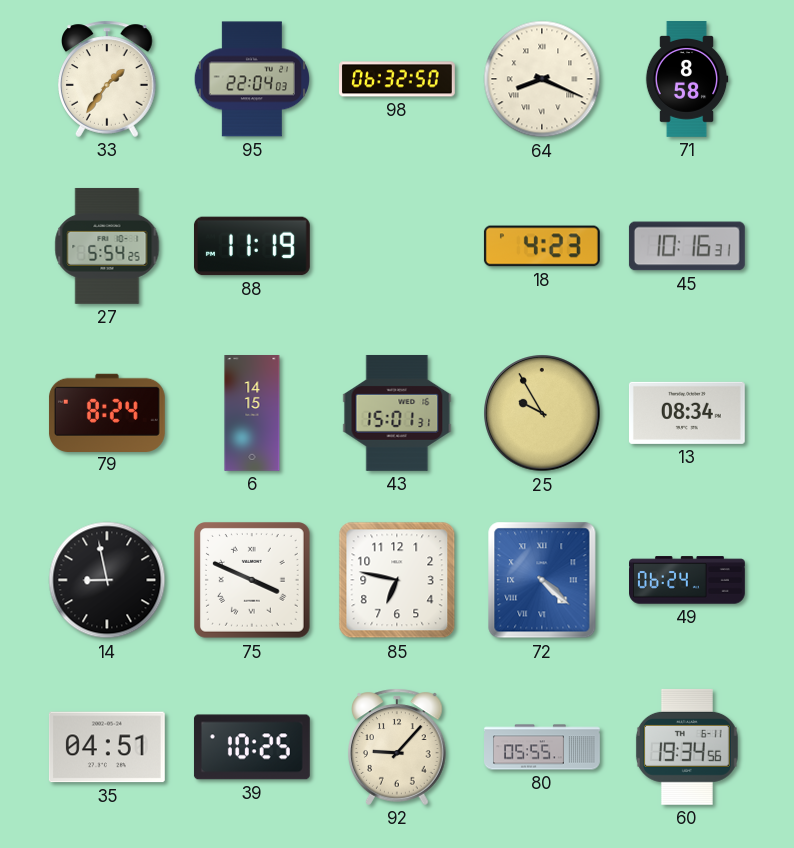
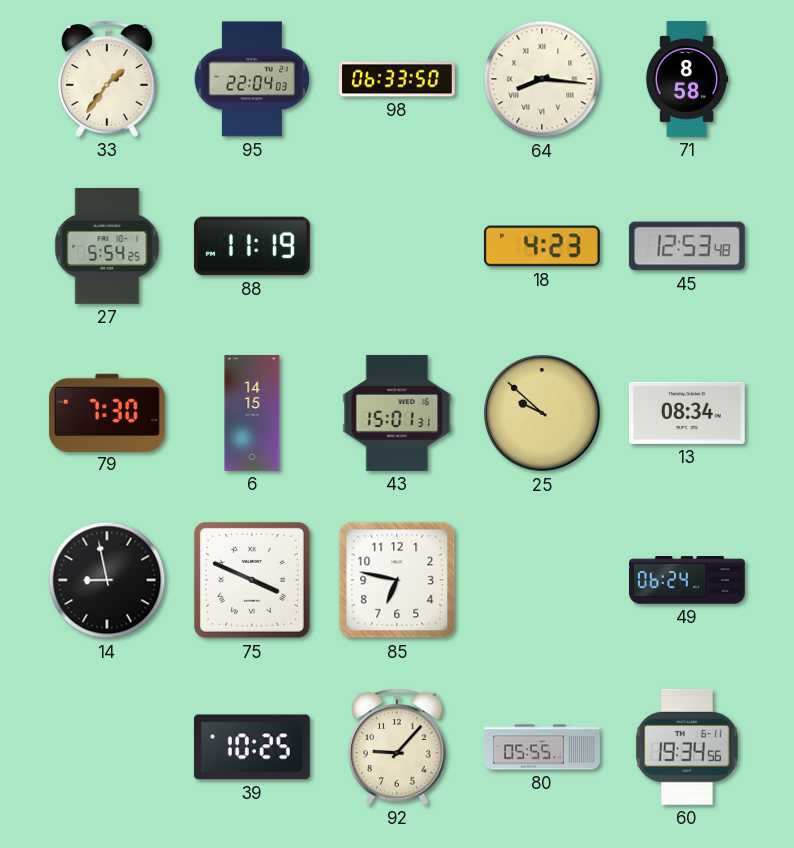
98: 06:32 -> 06:33 (398, 79)
64: 8:19 -> 8:16 (542, 79)
45: 10:16 -> 12:53 (687, 246)
79: 8:24 -> 7:30 (107, 412)
25: 9:55 -> 9:52 (542, 413)
72: 4:22 -> none (542, 580)
35: 04:51 -> none (107, 747)
